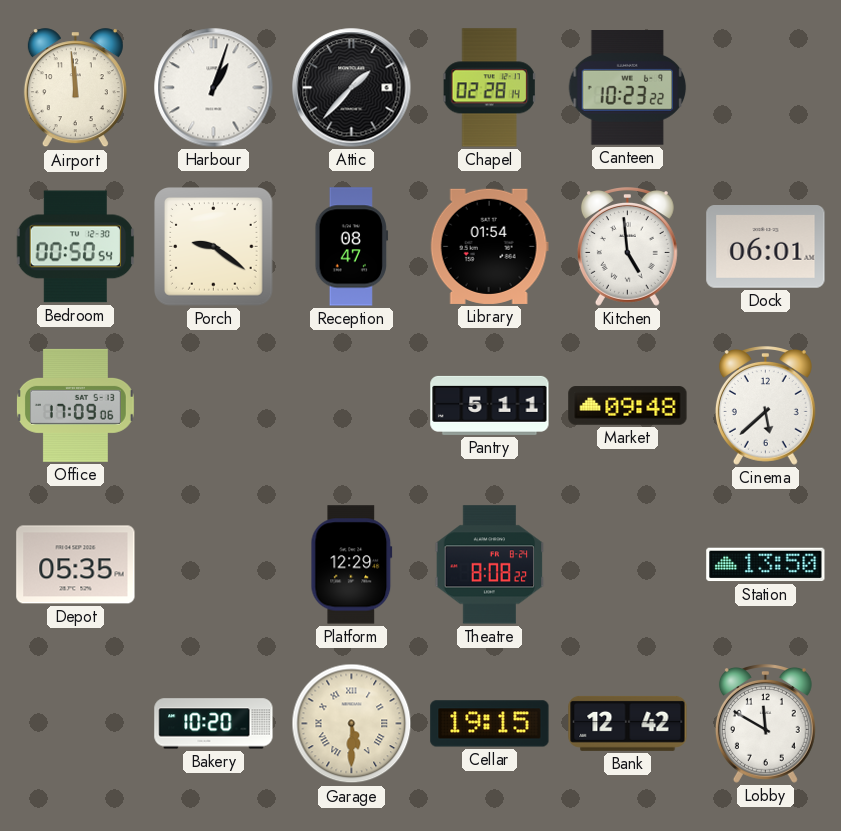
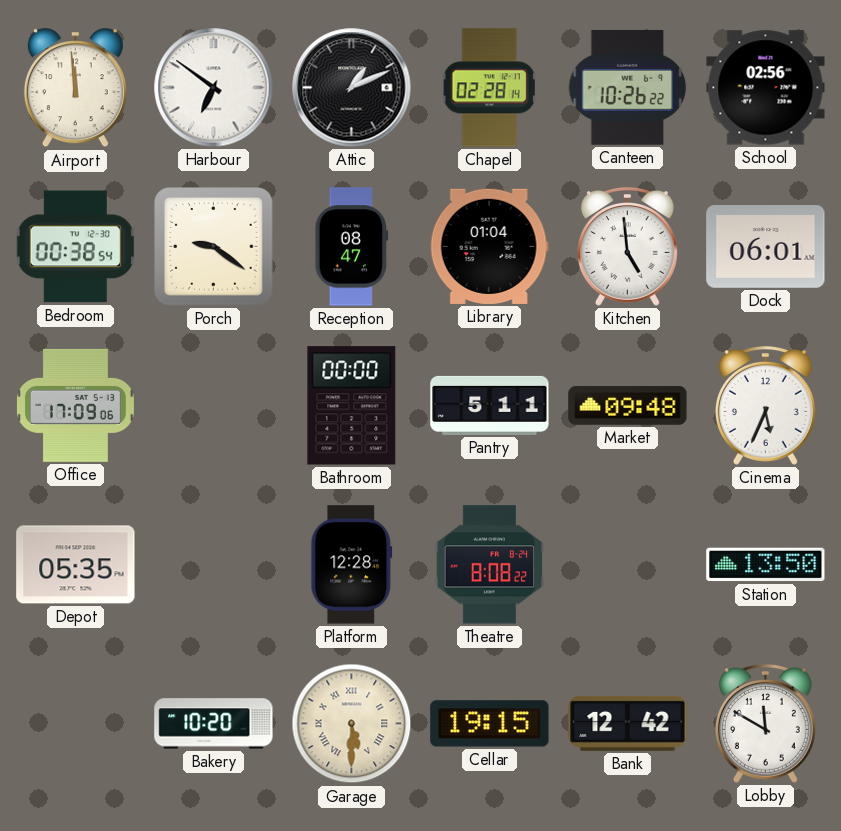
Harbour: 1:03 -> 6:51 (214, 88)
Attic: 1:37 -> 1:11 (352, 88)
Canteen: 10:23 -> 10:26 (628, 88)
School: none -> 02:56 (766, 88)
Bedroom: 00:50 -> 00:38 (76, 247)
Library: 01:54 -> 01:04 (489, 246)
Bathroom: none -> 00:00 (352, 406)
Cinema: 5:38 -> 5:34 (765, 406)
Platform: 12:29 -> 12:28 (352, 565)
